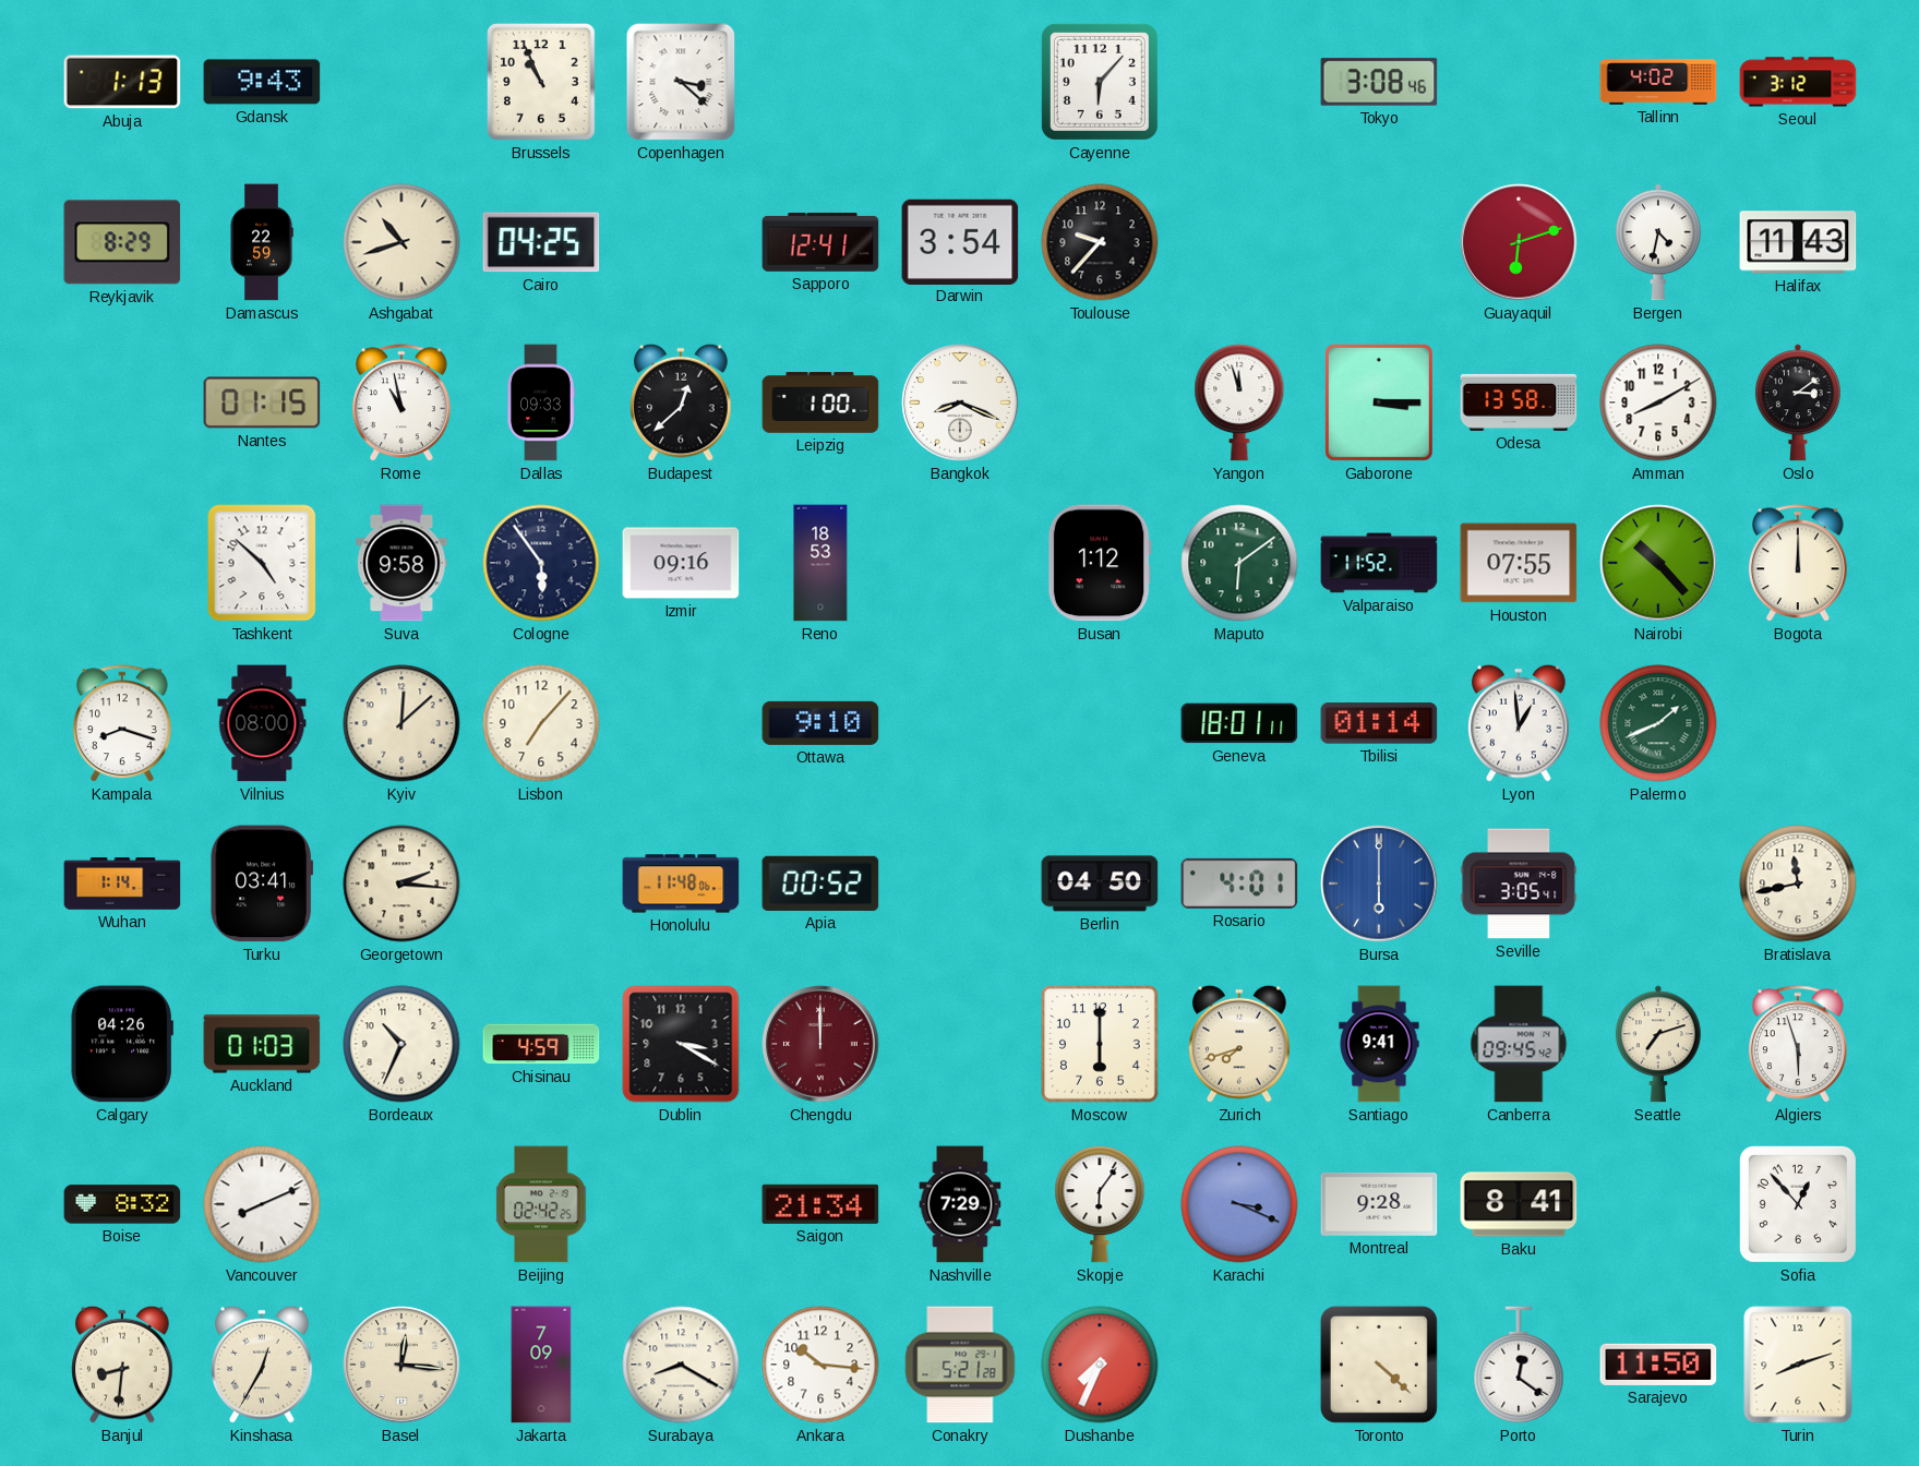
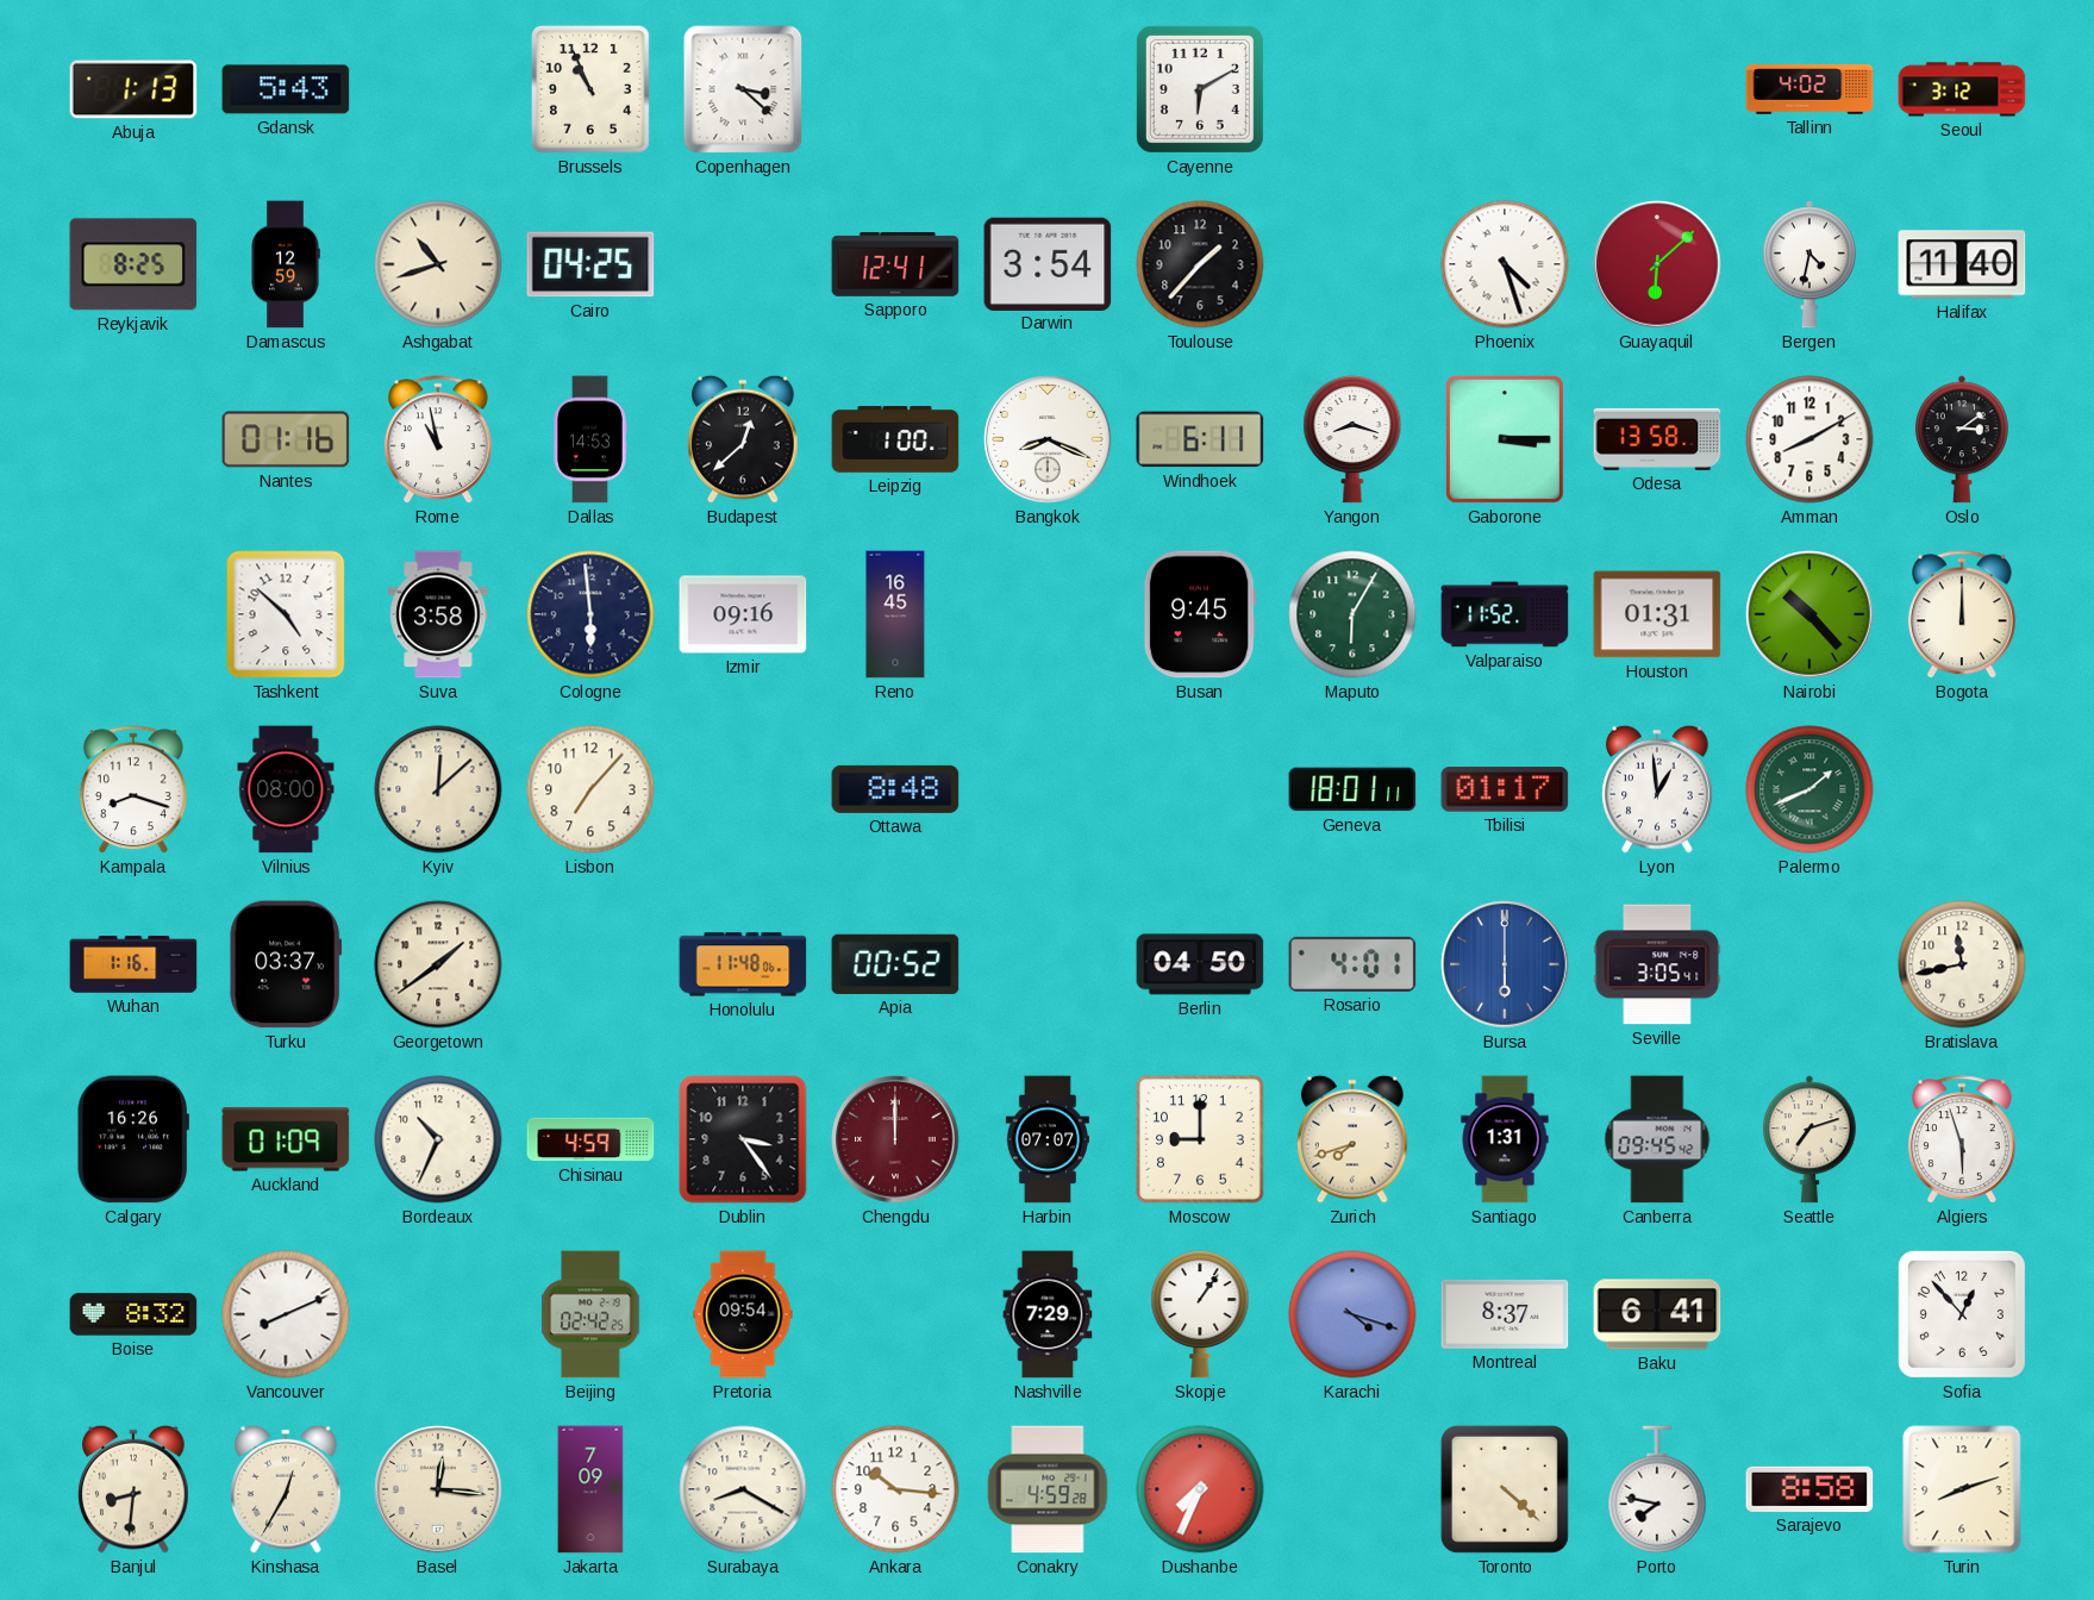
Gdansk: 9:43 -> 5:43 (286, 89)
Cayenne: 6:07 -> 6:10 (1200, 89)
Tokyo: 3:08 -> none (1379, 82)
Reykjavik: 8:29 -> 8:25 (133, 264)
Damascus: 22:59 -> 12:59 (286, 264)
Toulouse: 9:37 -> 1:37 (1200, 264)
Phoenix: none -> 4:27 (1505, 264)
Guayaquil: 6:12 -> 6:08 (1657, 264)
Halifax: 11:43 -> 11:40 (1962, 264)
Nantes: 01:15 -> 01:16 (286, 439)
Dallas: 09:33 -> 14:53 (590, 439)
Windhoek: none -> 6:11 (1200, 439)
Yangon: 11:57 -> 8:18 (1352, 440)
Suva: 9:58 -> 3:58 (438, 614)
Cologne: 5:54 -> 5:59 (590, 614)
Reno: 18:53 -> 16:45 (895, 614)
Busan: 1:12 -> 9:45 (1200, 614)
Maputo: 6:09 -> 6:05 (1352, 614)
Houston: 07:55 -> 01:31 (1657, 614)
Ottawa: 9:10 -> 8:48 (895, 789)
Tbilisi: 01:14 -> 01:17 (1505, 789)
Wuhan: 1:14 -> 1:16 (133, 964)
Turku: 03:41 -> 03:37 (286, 964)
Georgetown: 2:16 -> 1:39 (438, 964)
Calgary: 04:26 -> 16:26 (133, 1139)
Auckland: 01:03 -> 01:09 (286, 1139)
Dublin: 3:20 -> 3:24 (743, 1139)
Harbin: none -> 07:07 (1046, 1139)
Moscow: 6:00 -> 9:00 (1200, 1139)
Santiago: 9:41 -> 1:31 (1505, 1139)
Pretoria: none -> 09:54 (743, 1314)
Saigon: 21:34 -> none (820, 1204)
Skopje: 6:06 -> 1:06 (1200, 1315)
Karachi: 3:19 -> 4:18 (1352, 1314)
Montreal: 9:28 -> 8:37 (1505, 1314)
Baku: 8:41 -> 6:41 (1657, 1314)
Conakry: 5:21 -> 4:59 (1048, 1489)
Porto: 12:21 -> 7:47 (1657, 1489)
Sarajevo: 11:50 -> 8:58 (1809, 1489)
